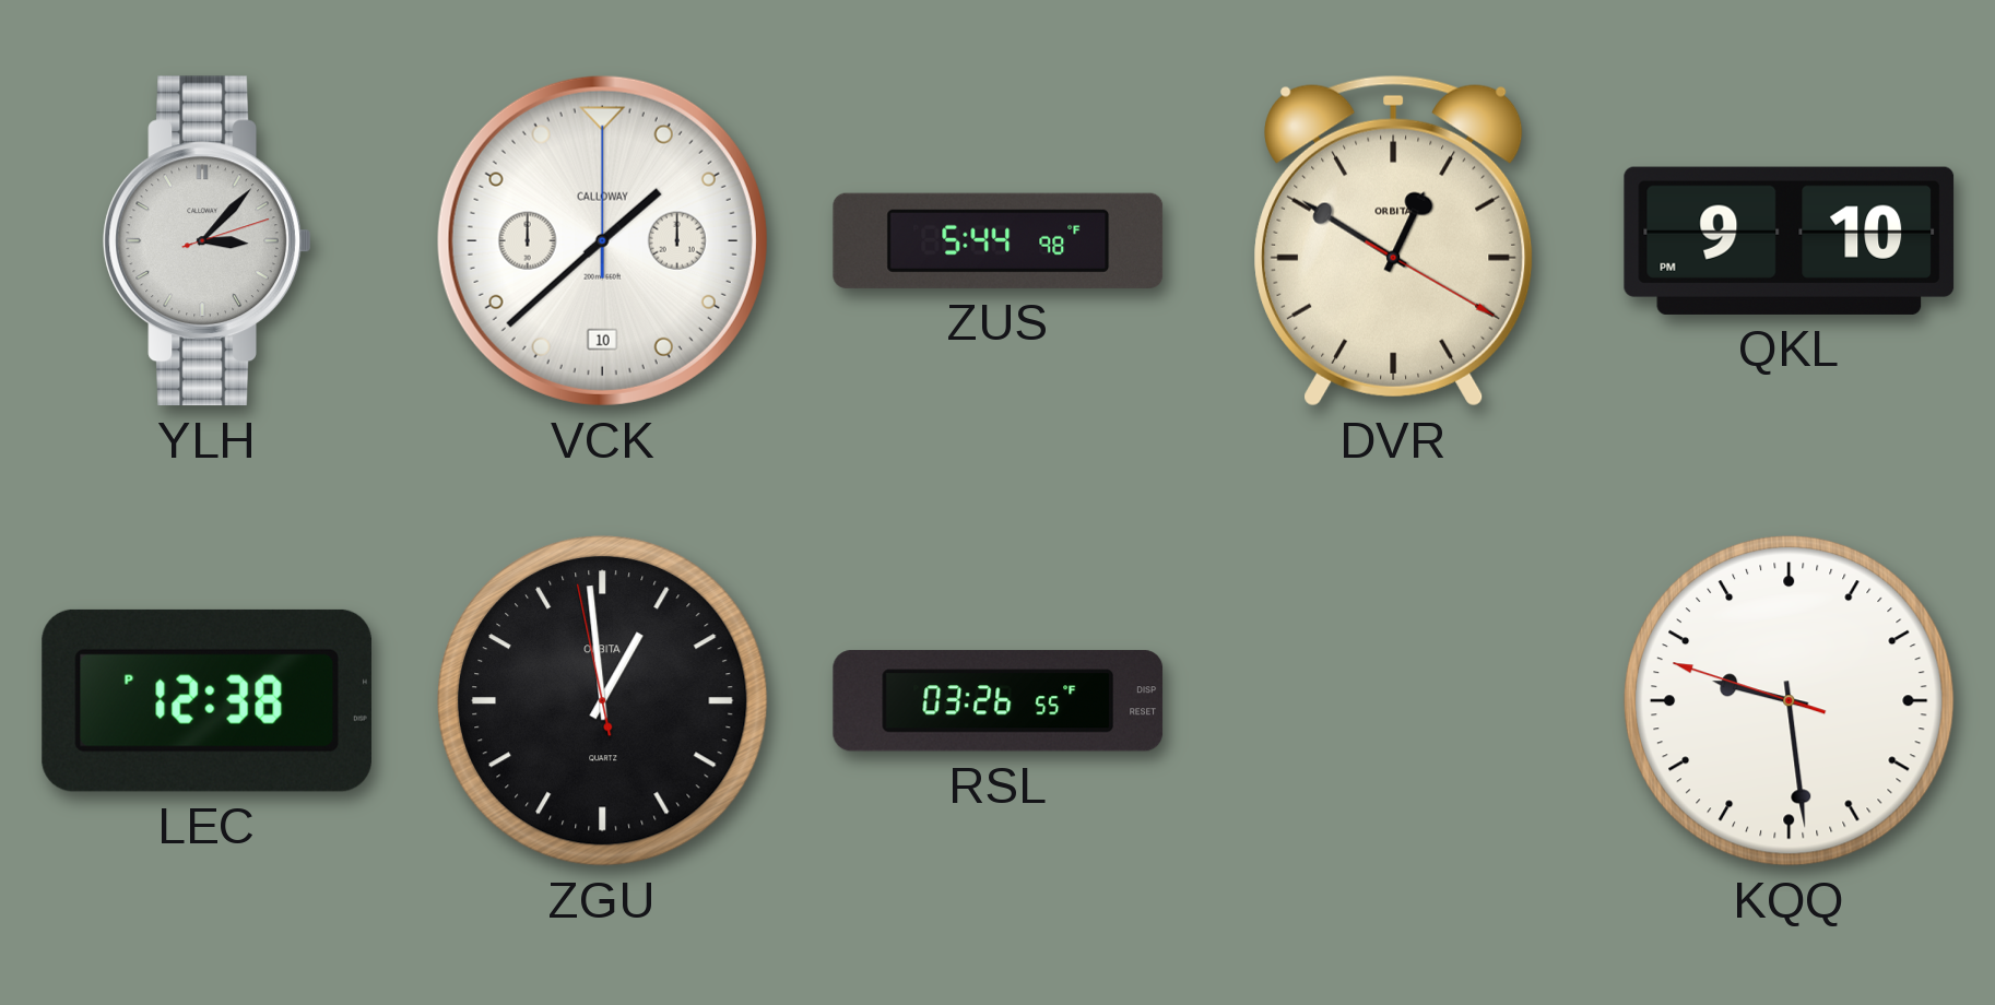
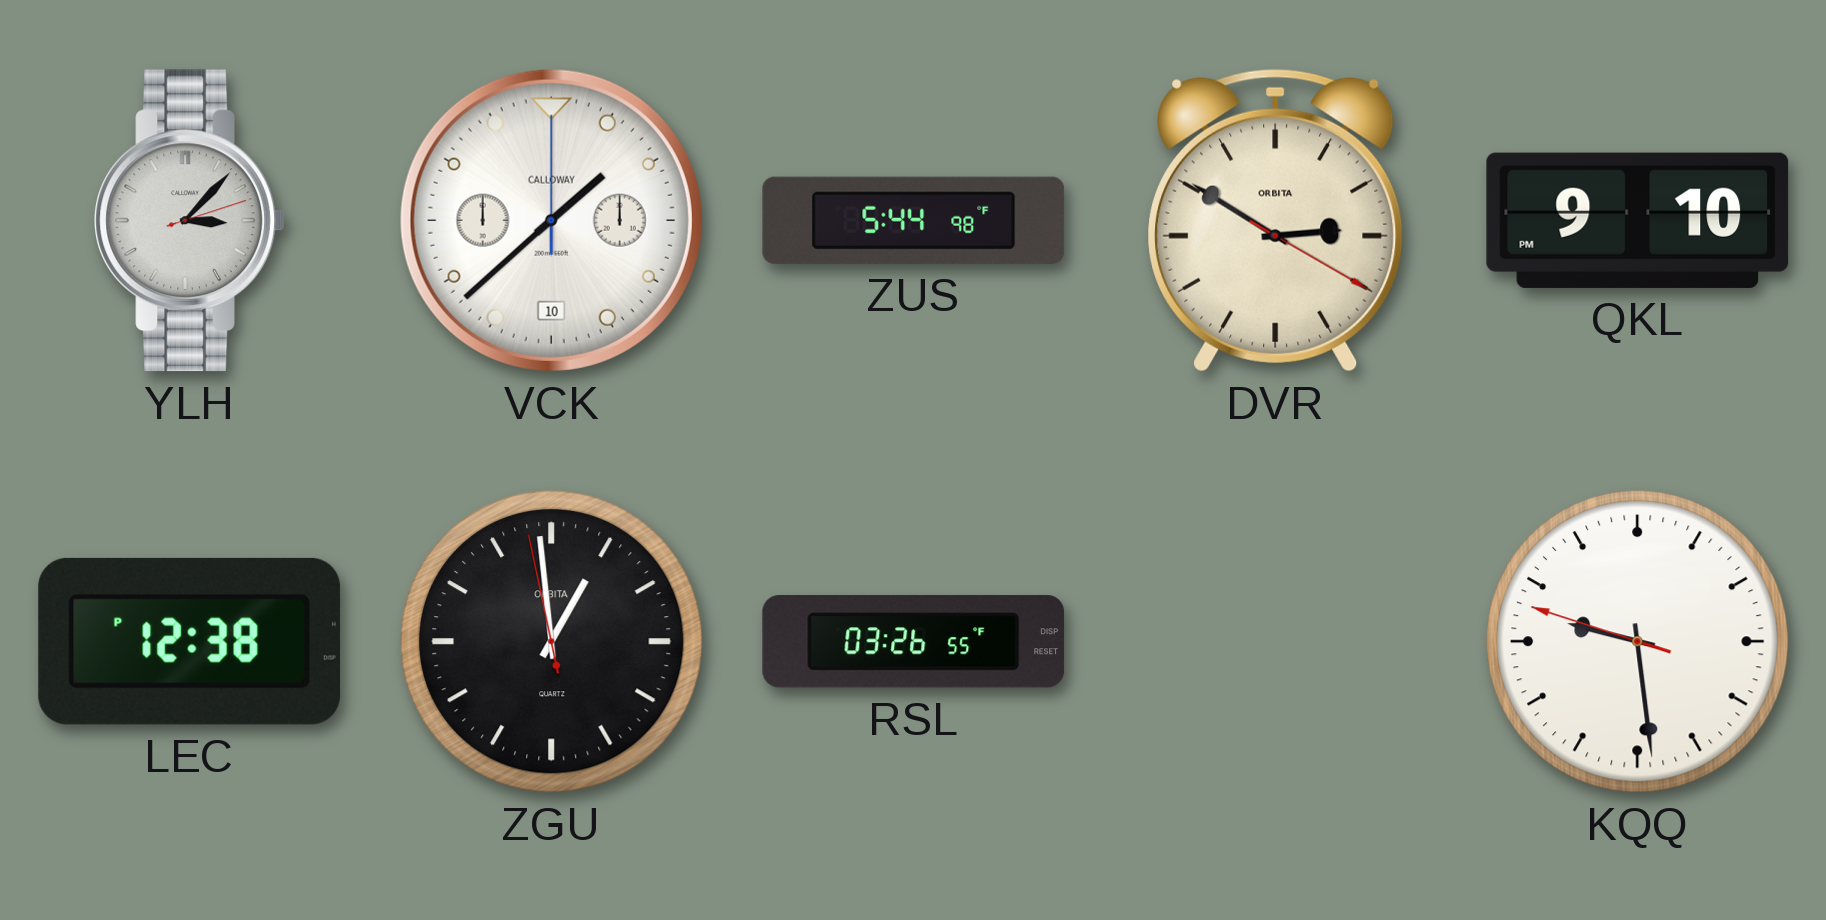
DVR: 12:50 -> 2:50 (1276, 220)
